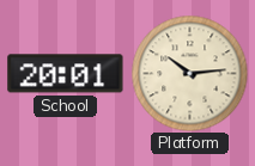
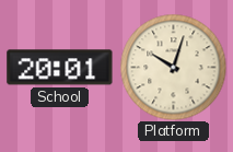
Platform: 10:14 -> 10:03 (173, 67)
